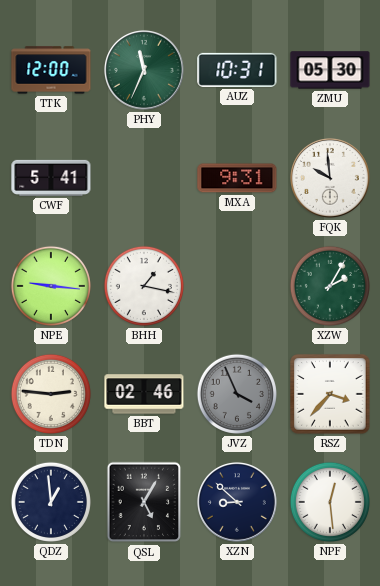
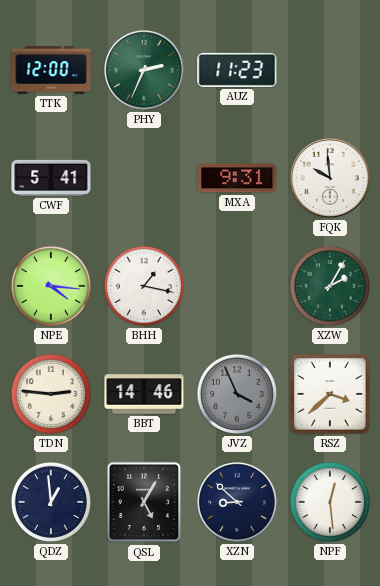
PHY: 11:34 -> 2:34 (144, 70)
AUZ: 10:31 -> 11:23 (237, 70)
ZMU: 05:30 -> none (330, 70)
NPE: 9:16 -> 4:16 (51, 286)
BBT: 02:46 -> 14:46 (144, 394)
RSZ: 3:37 -> 3:38 (330, 394)
